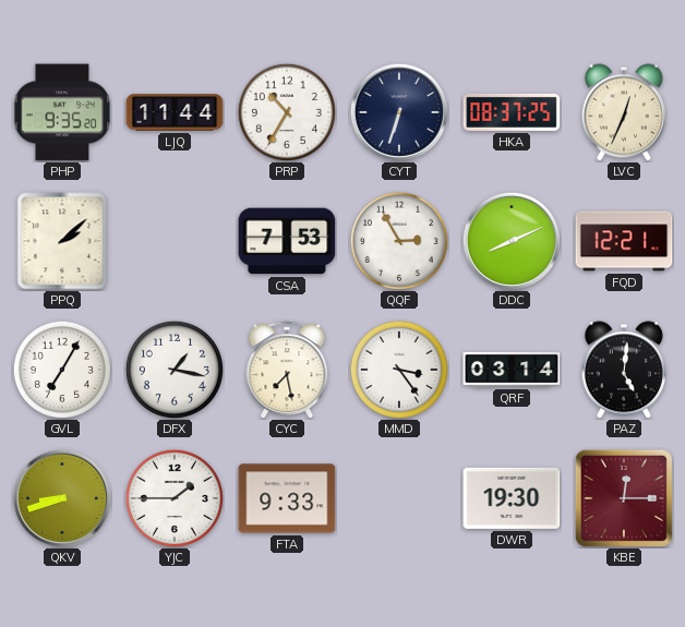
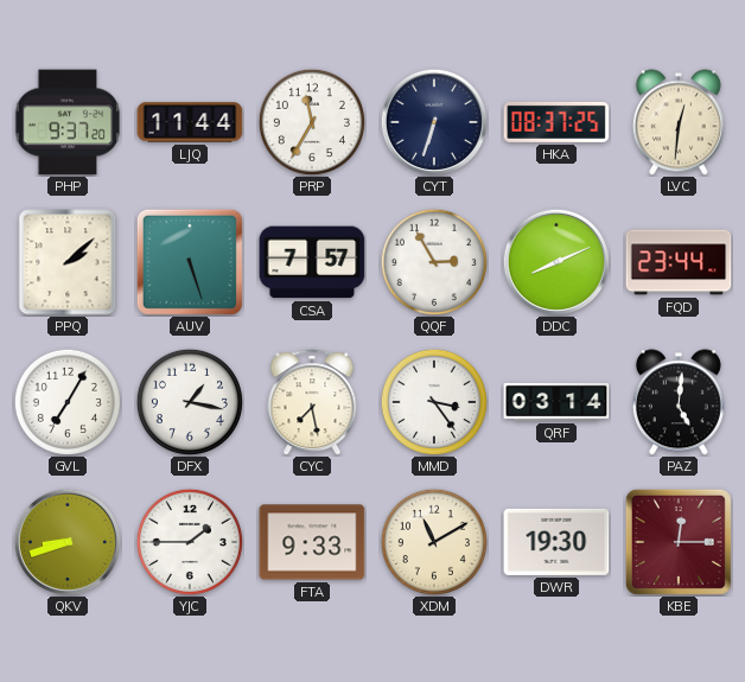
PHP: 9:35 -> 9:37 (68, 122)
PRP: 10:35 -> 11:35 (312, 122)
LVC: 12:34 -> 12:31 (679, 122)
AUV: none -> 5:27 (190, 262)
CSA: 7:53 -> 7:57 (312, 262)
FQD: 12:21 -> 23:44 (679, 262)
XDM: none -> 11:10 (434, 542)
